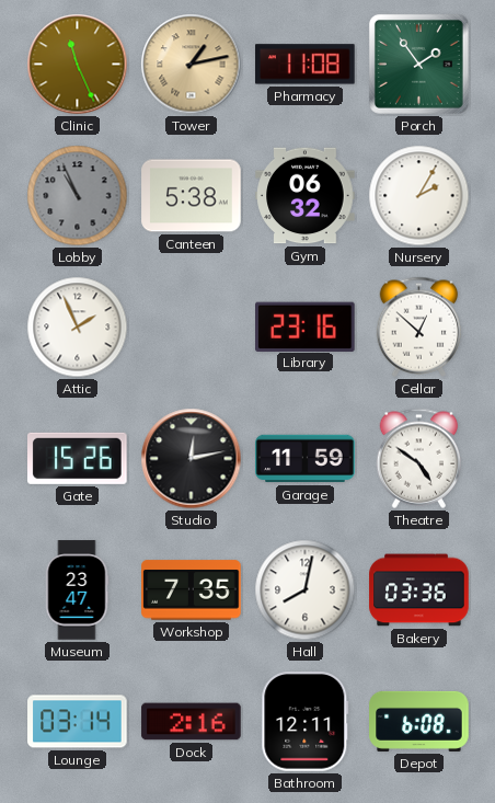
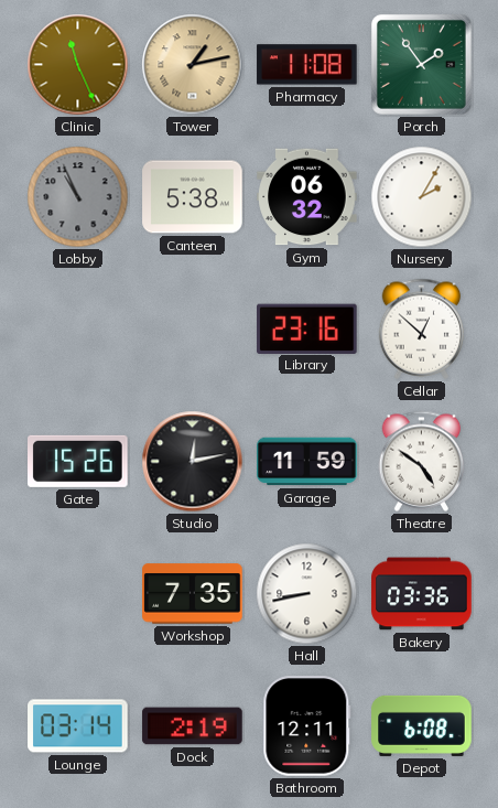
Attic: 1:56 -> none (78, 328)
Museum: 23:47 -> none (77, 590)
Hall: 8:02 -> 8:43 (307, 594)
Dock: 2:16 -> 2:19 (193, 726)
